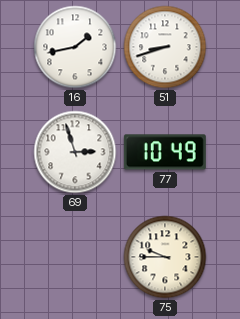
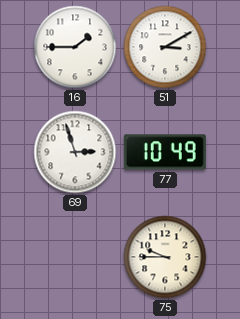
16: 1:43 -> 1:45 (75, 47)
51: 8:42 -> 3:10 (165, 47)
